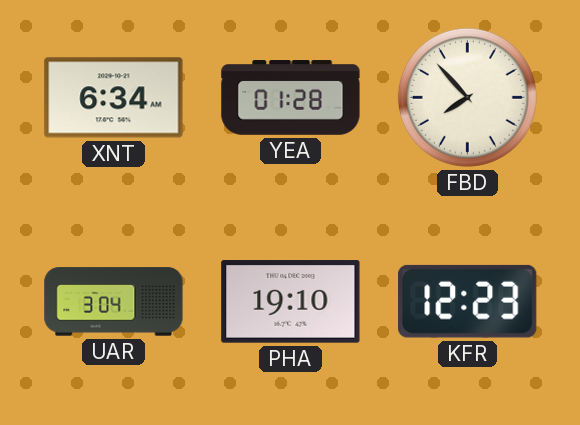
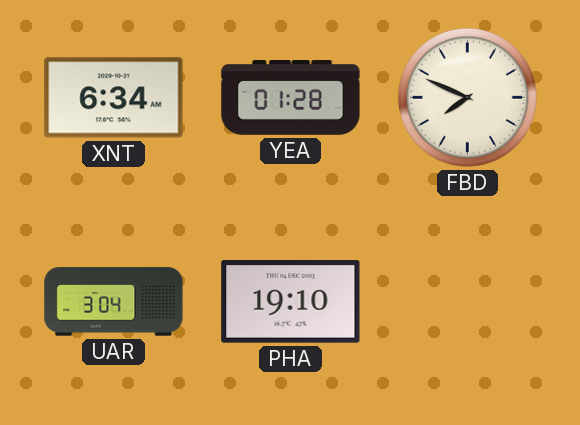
FBD: 7:53 -> 7:49 (467, 97)
KFR: 12:23 -> none (468, 301)
